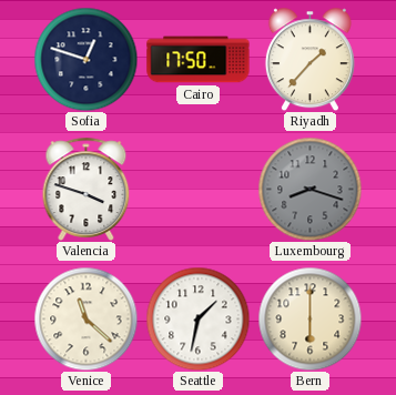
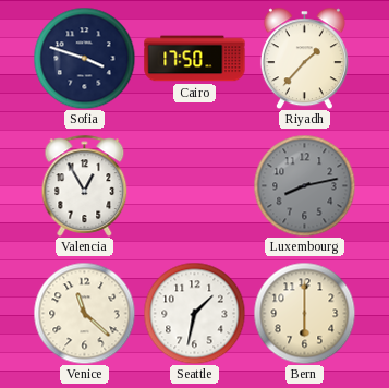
Sofia: 12:48 -> 3:48 (84, 58)
Valencia: 3:48 -> 12:55 (85, 185)
Luxembourg: 8:18 -> 8:13 (304, 185)
